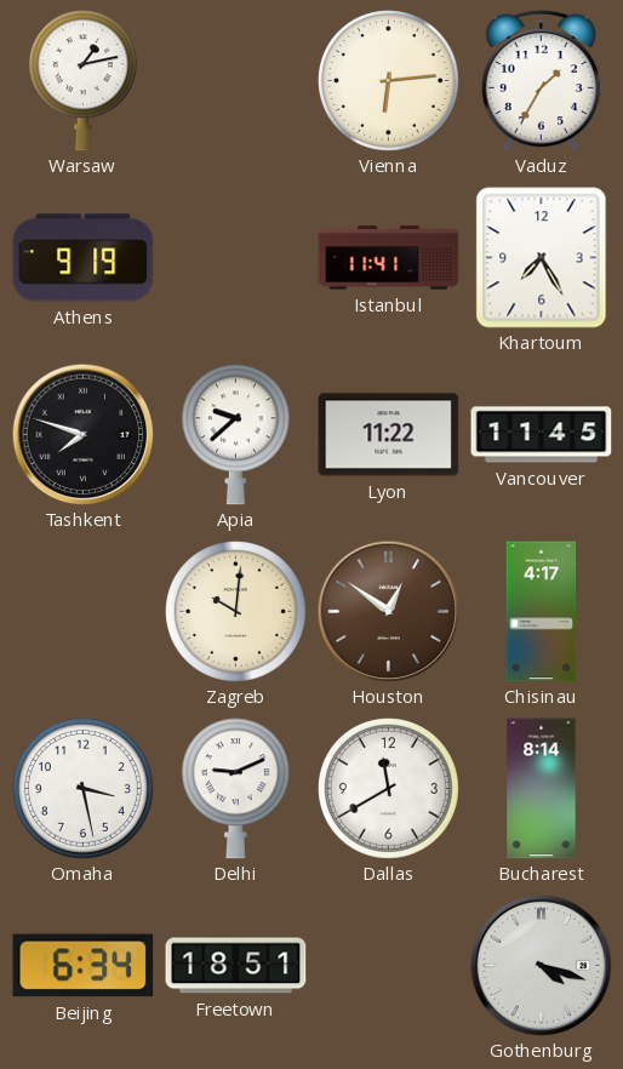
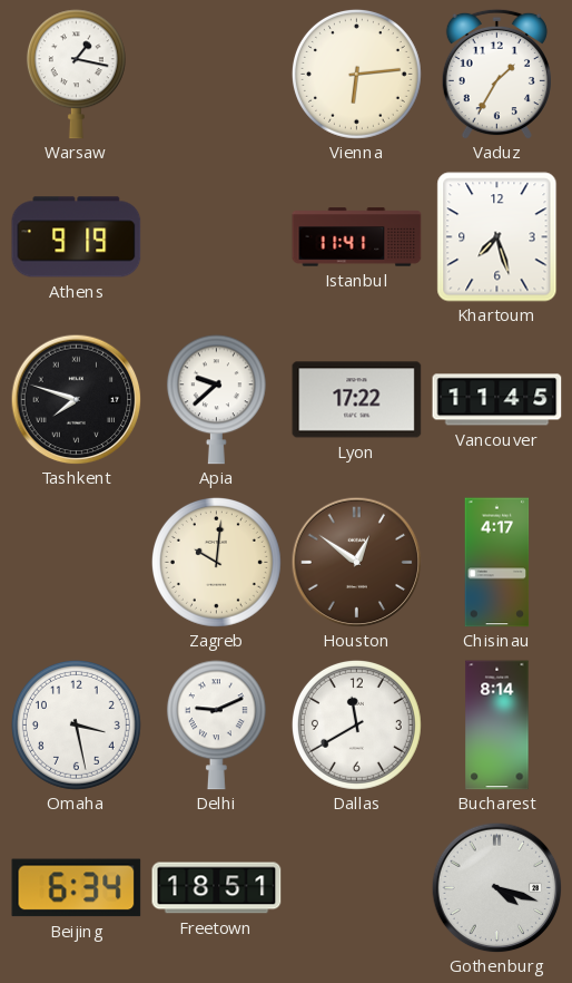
Warsaw: 1:13 -> 1:17 (76, 75)
Khartoum: 7:25 -> 7:27 (497, 237)
Lyon: 11:22 -> 17:22 (357, 400)
